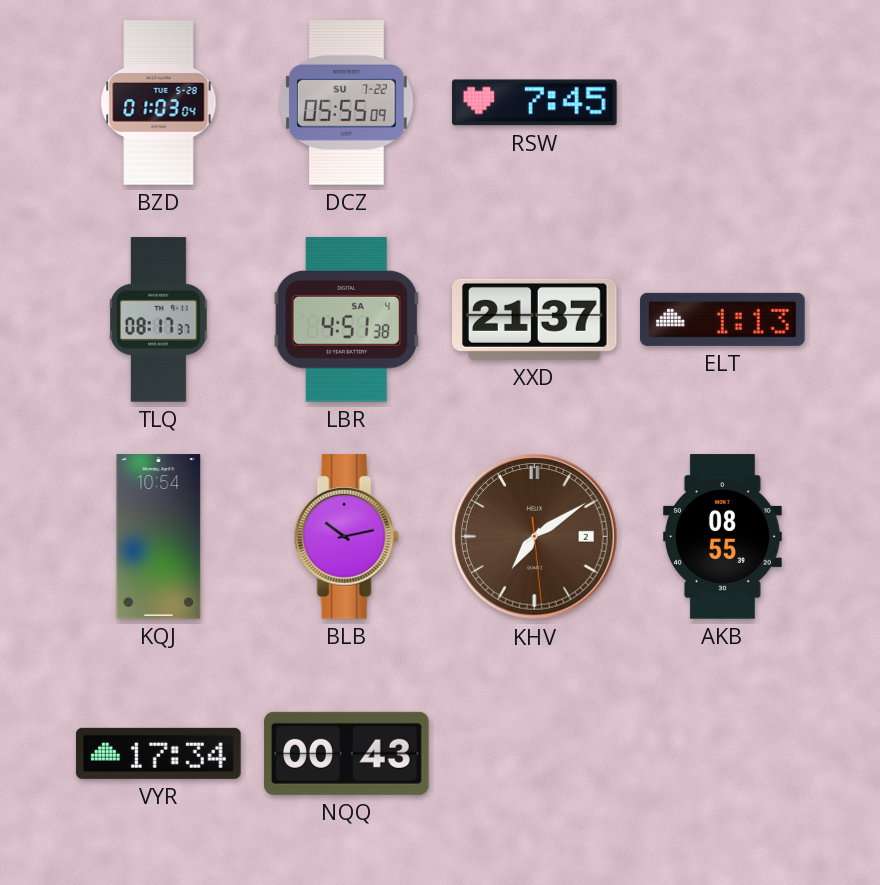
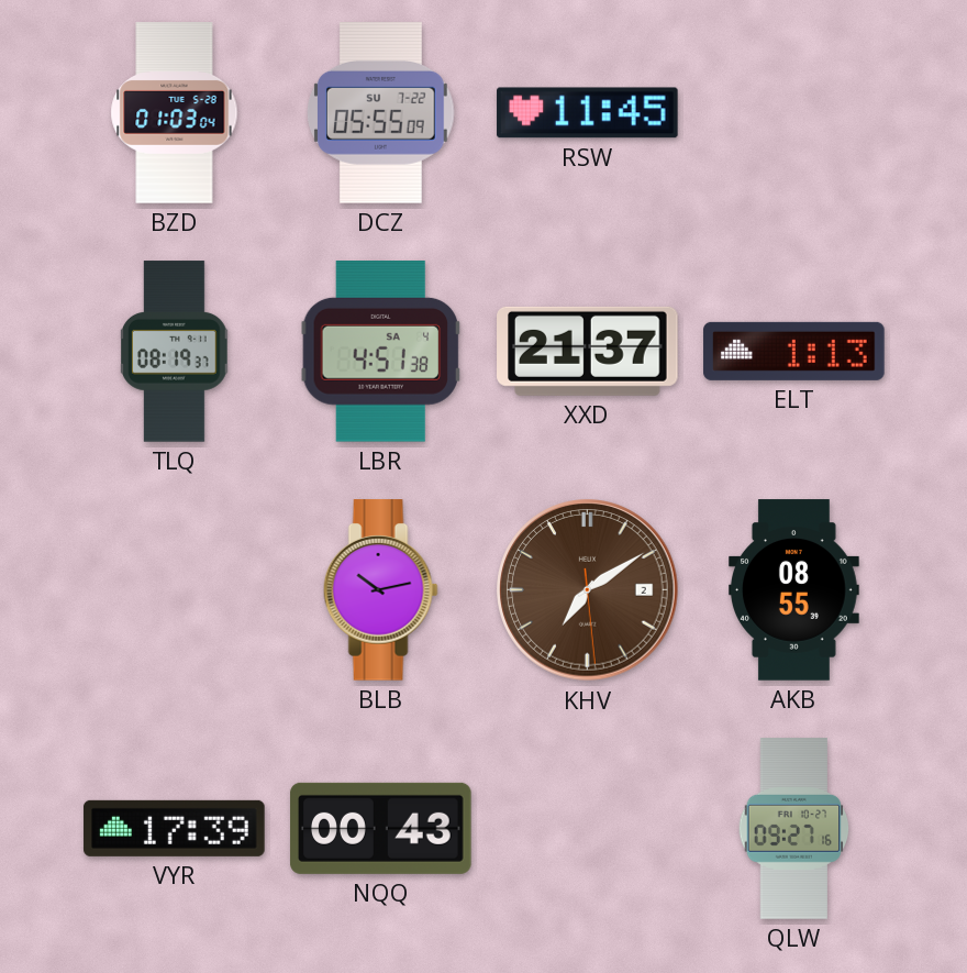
RSW: 7:45 -> 11:45 (588, 113)
TLQ: 08:17 -> 08:19 (175, 352)
KQJ: 10:54 -> none (159, 537)
VYR: 17:34 -> 17:39 (175, 828)
QLW: none -> 09:27 (794, 829)
